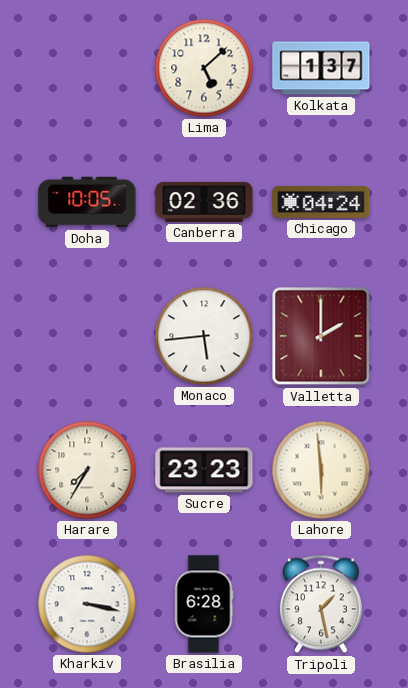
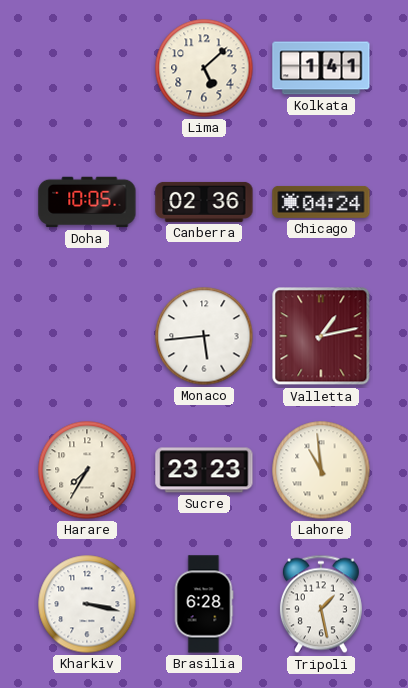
Kolkata: 1:37 -> 1:41 (321, 68)
Valletta: 2:00 -> 1:13 (321, 336)
Lahore: 5:59 -> 10:59 (321, 470)
